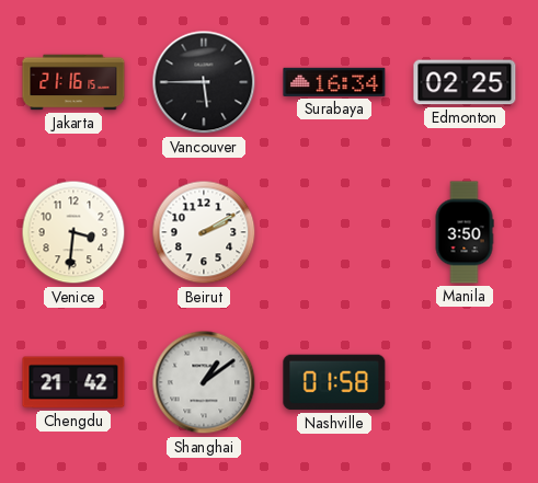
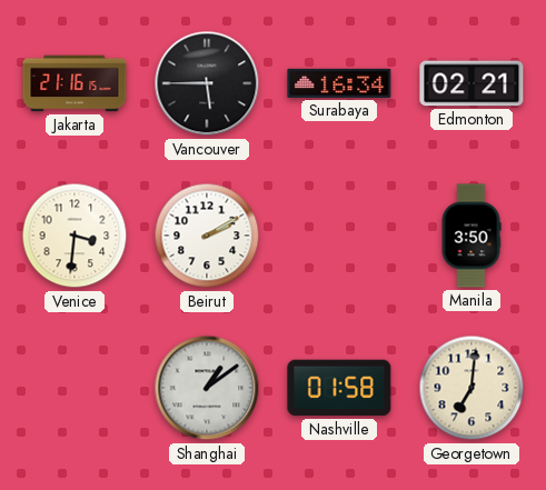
Edmonton: 02:25 -> 02:21 (471, 83)
Chengdu: 21:42 -> none (73, 382)
Georgetown: none -> 7:01 (471, 388)
